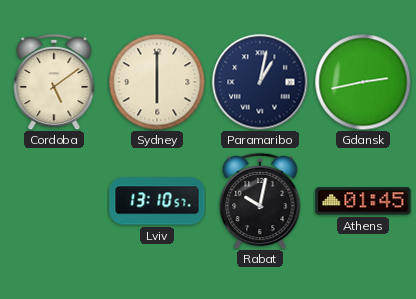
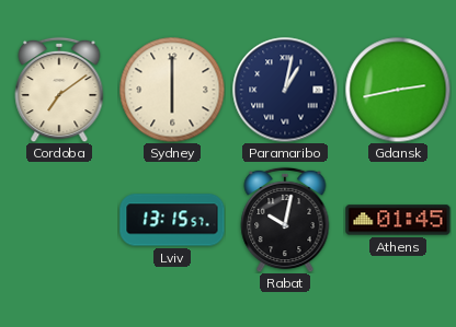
Cordoba: 5:09 -> 7:09 (59, 90)
Lviv: 13:10 -> 13:15 (172, 220)
